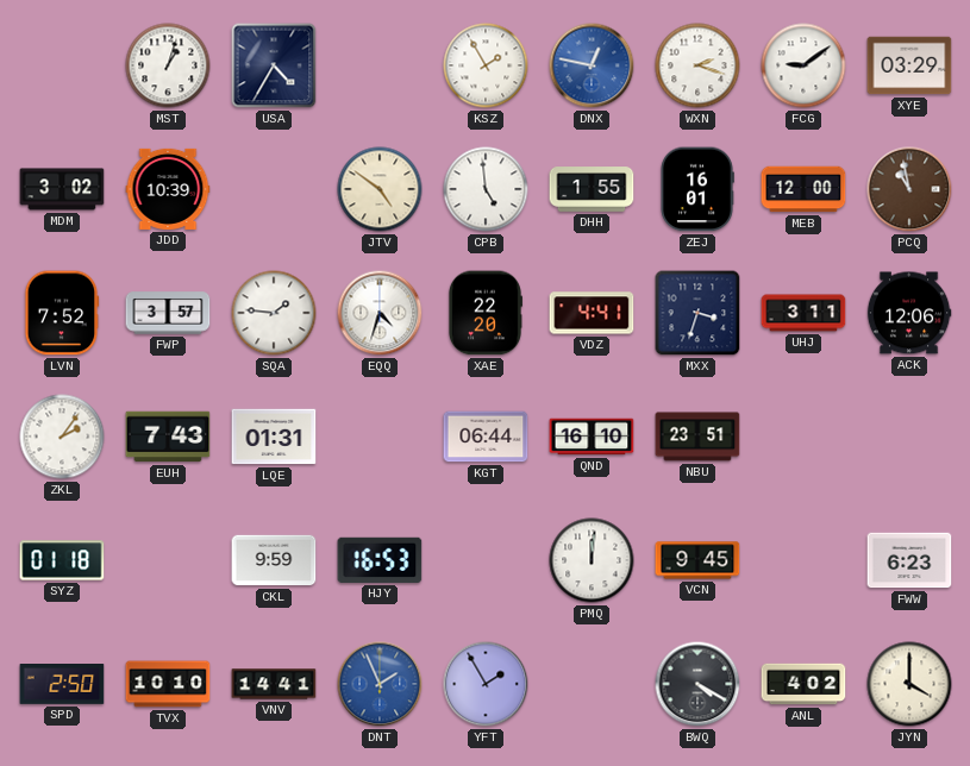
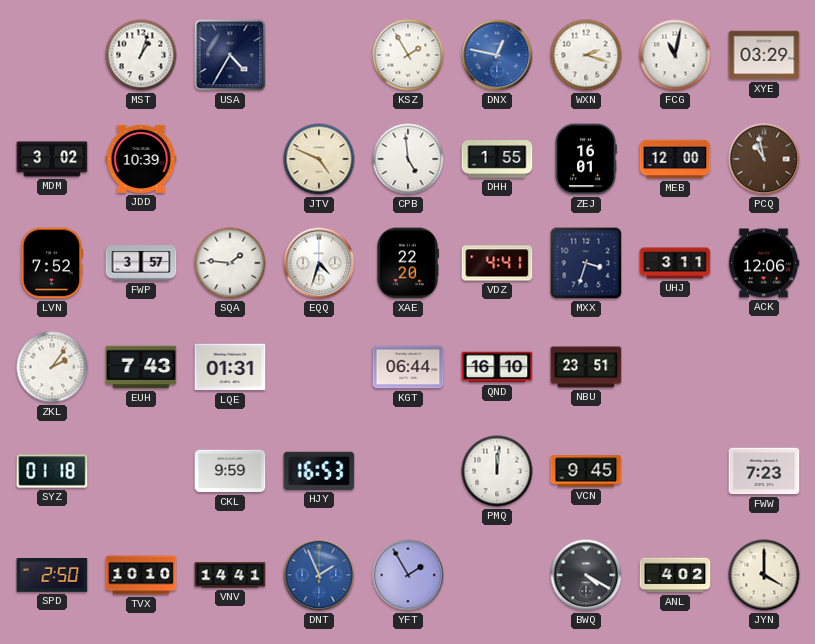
FCG: 9:09 -> 11:02 (675, 55)
JTV: 4:51 -> 4:49 (319, 159)
FWW: 6:23 -> 7:23 (764, 471)
